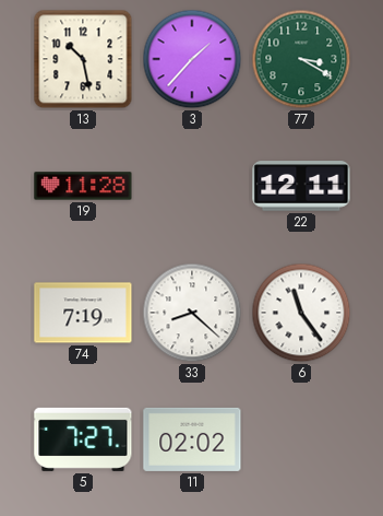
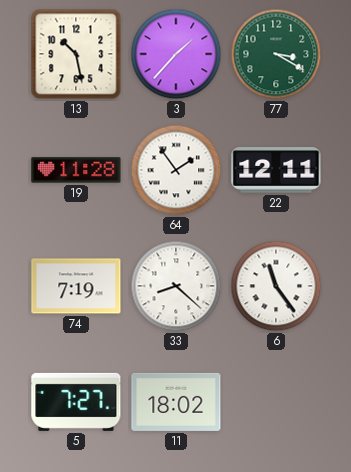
64: none -> 1:54 (176, 170)
11: 02:02 -> 18:02 (176, 402)
